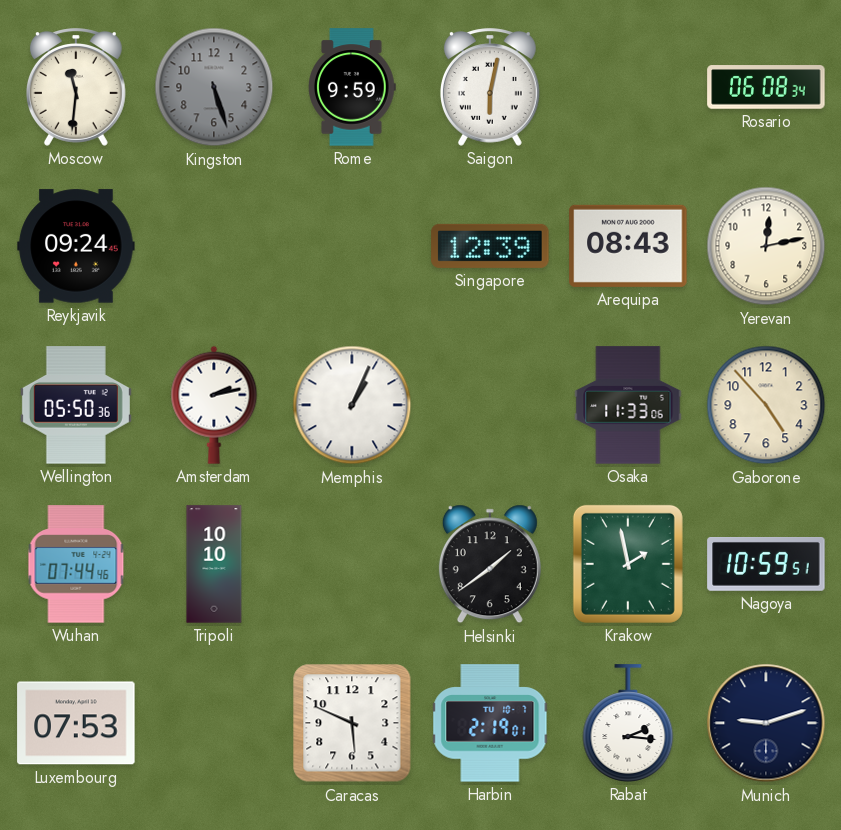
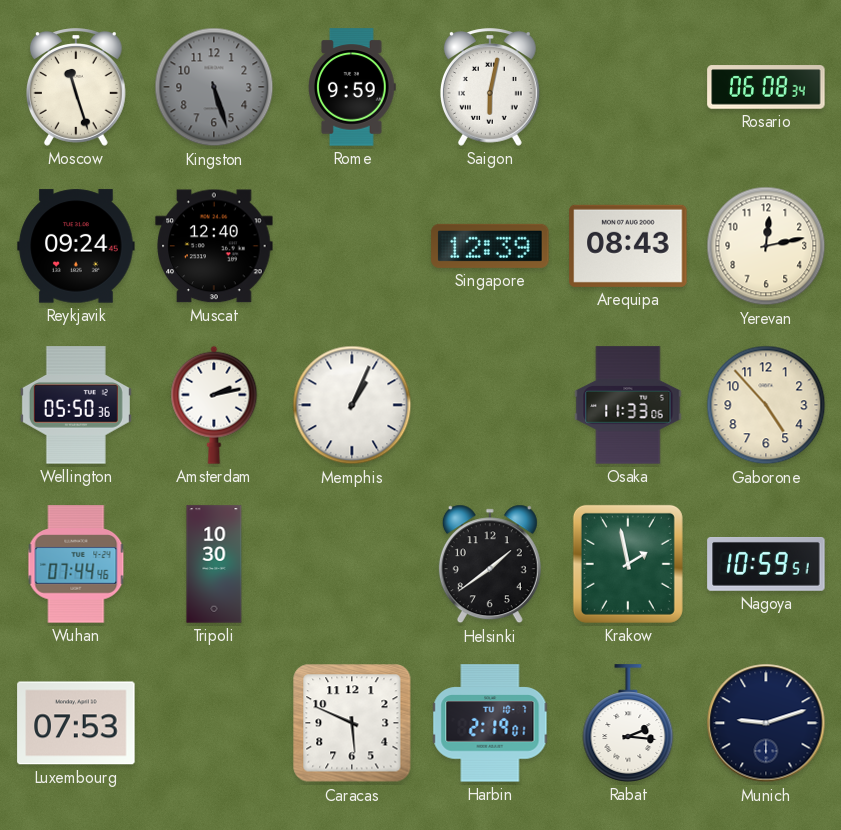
Moscow: 11:31 -> 11:27 (76, 87)
Muscat: none -> 12:40 (214, 246)
Tripoli: 10:10 -> 10:30 (214, 564)
